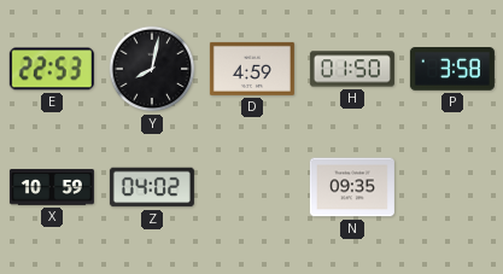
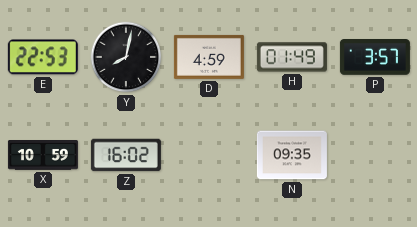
H: 01:50 -> 01:49 (292, 57)
P: 3:58 -> 3:57 (375, 58)
Z: 04:02 -> 16:02 (126, 155)
